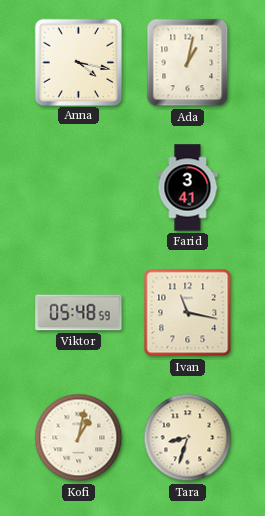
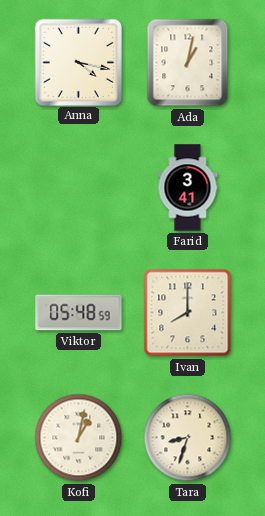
Ivan: 11:17 -> 8:00 (188, 313)
